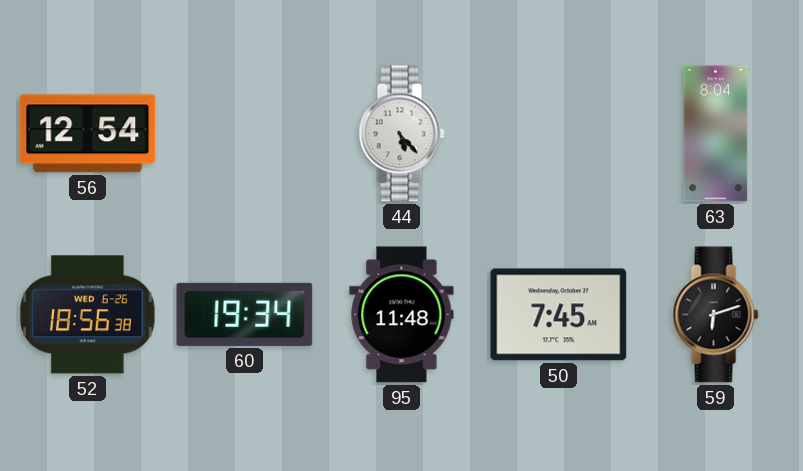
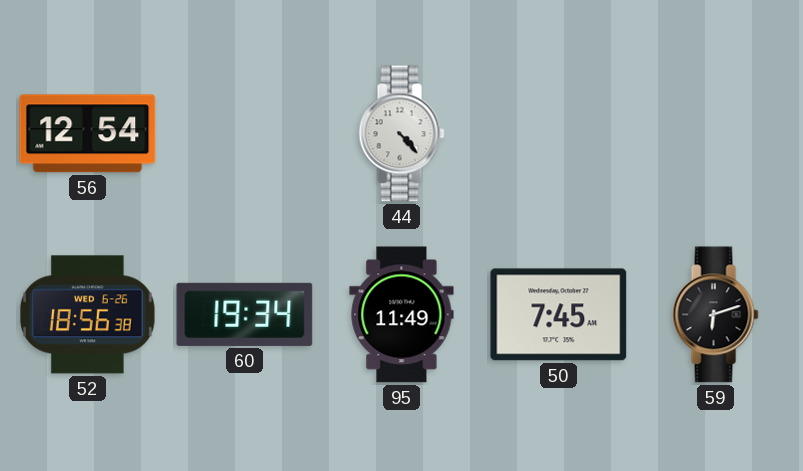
44: 5:23 -> 4:23 (402, 134)
63: 8:04 -> none (716, 134)
95: 11:48 -> 11:49 (402, 315)
